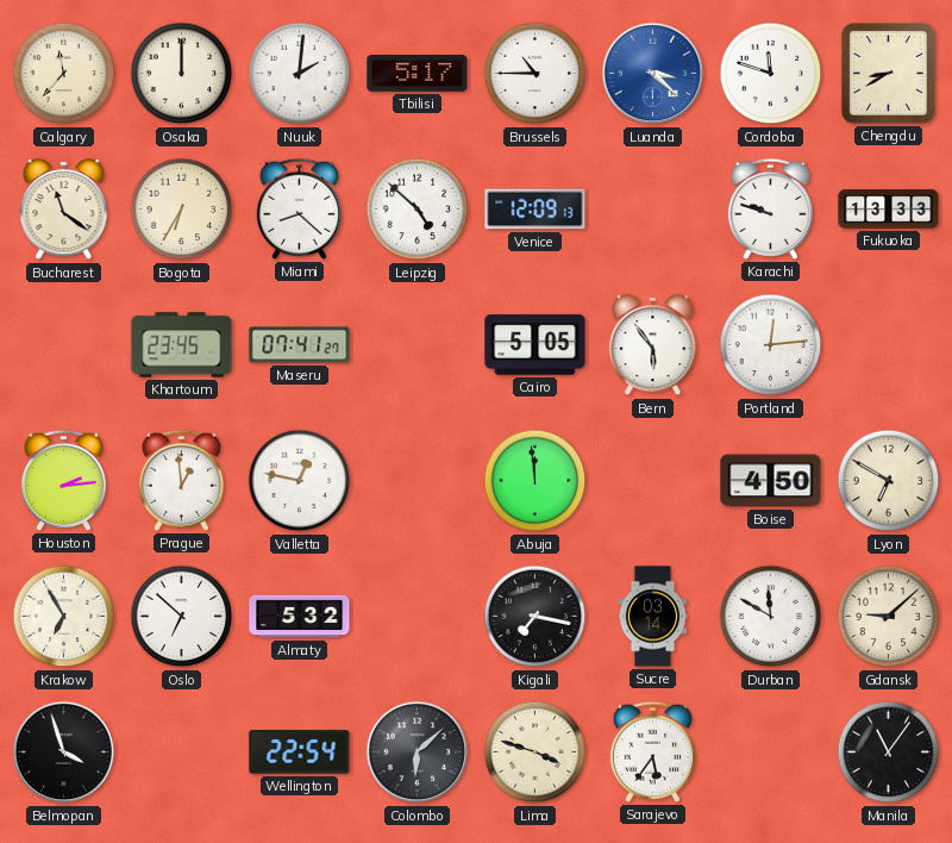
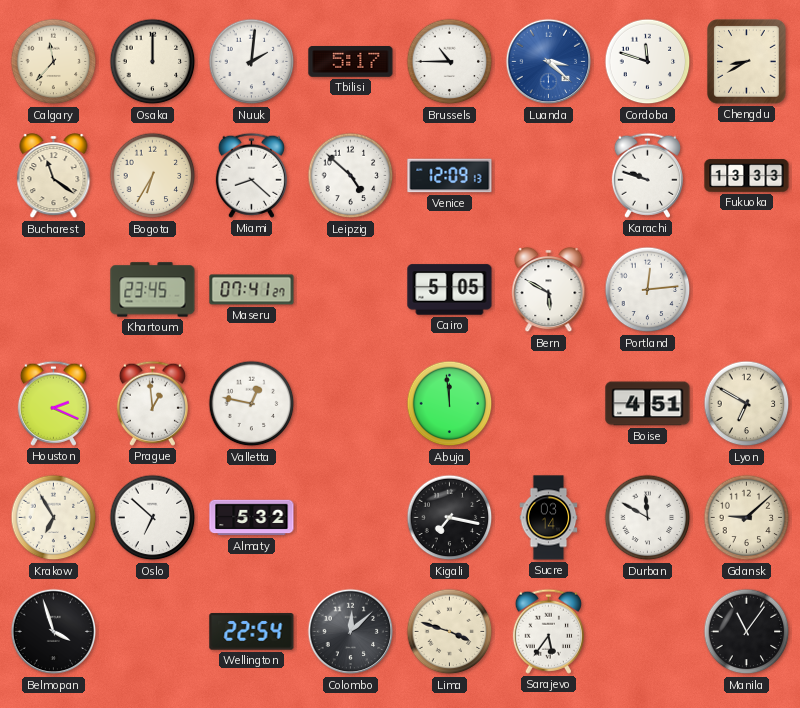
Bern: 5:54 -> 5:50 (549, 290)
Houston: 2:14 -> 2:19 (53, 403)
Boise: 4:50 -> 4:51 (648, 404)
Colombo: 6:08 -> 12:08 (351, 632)
